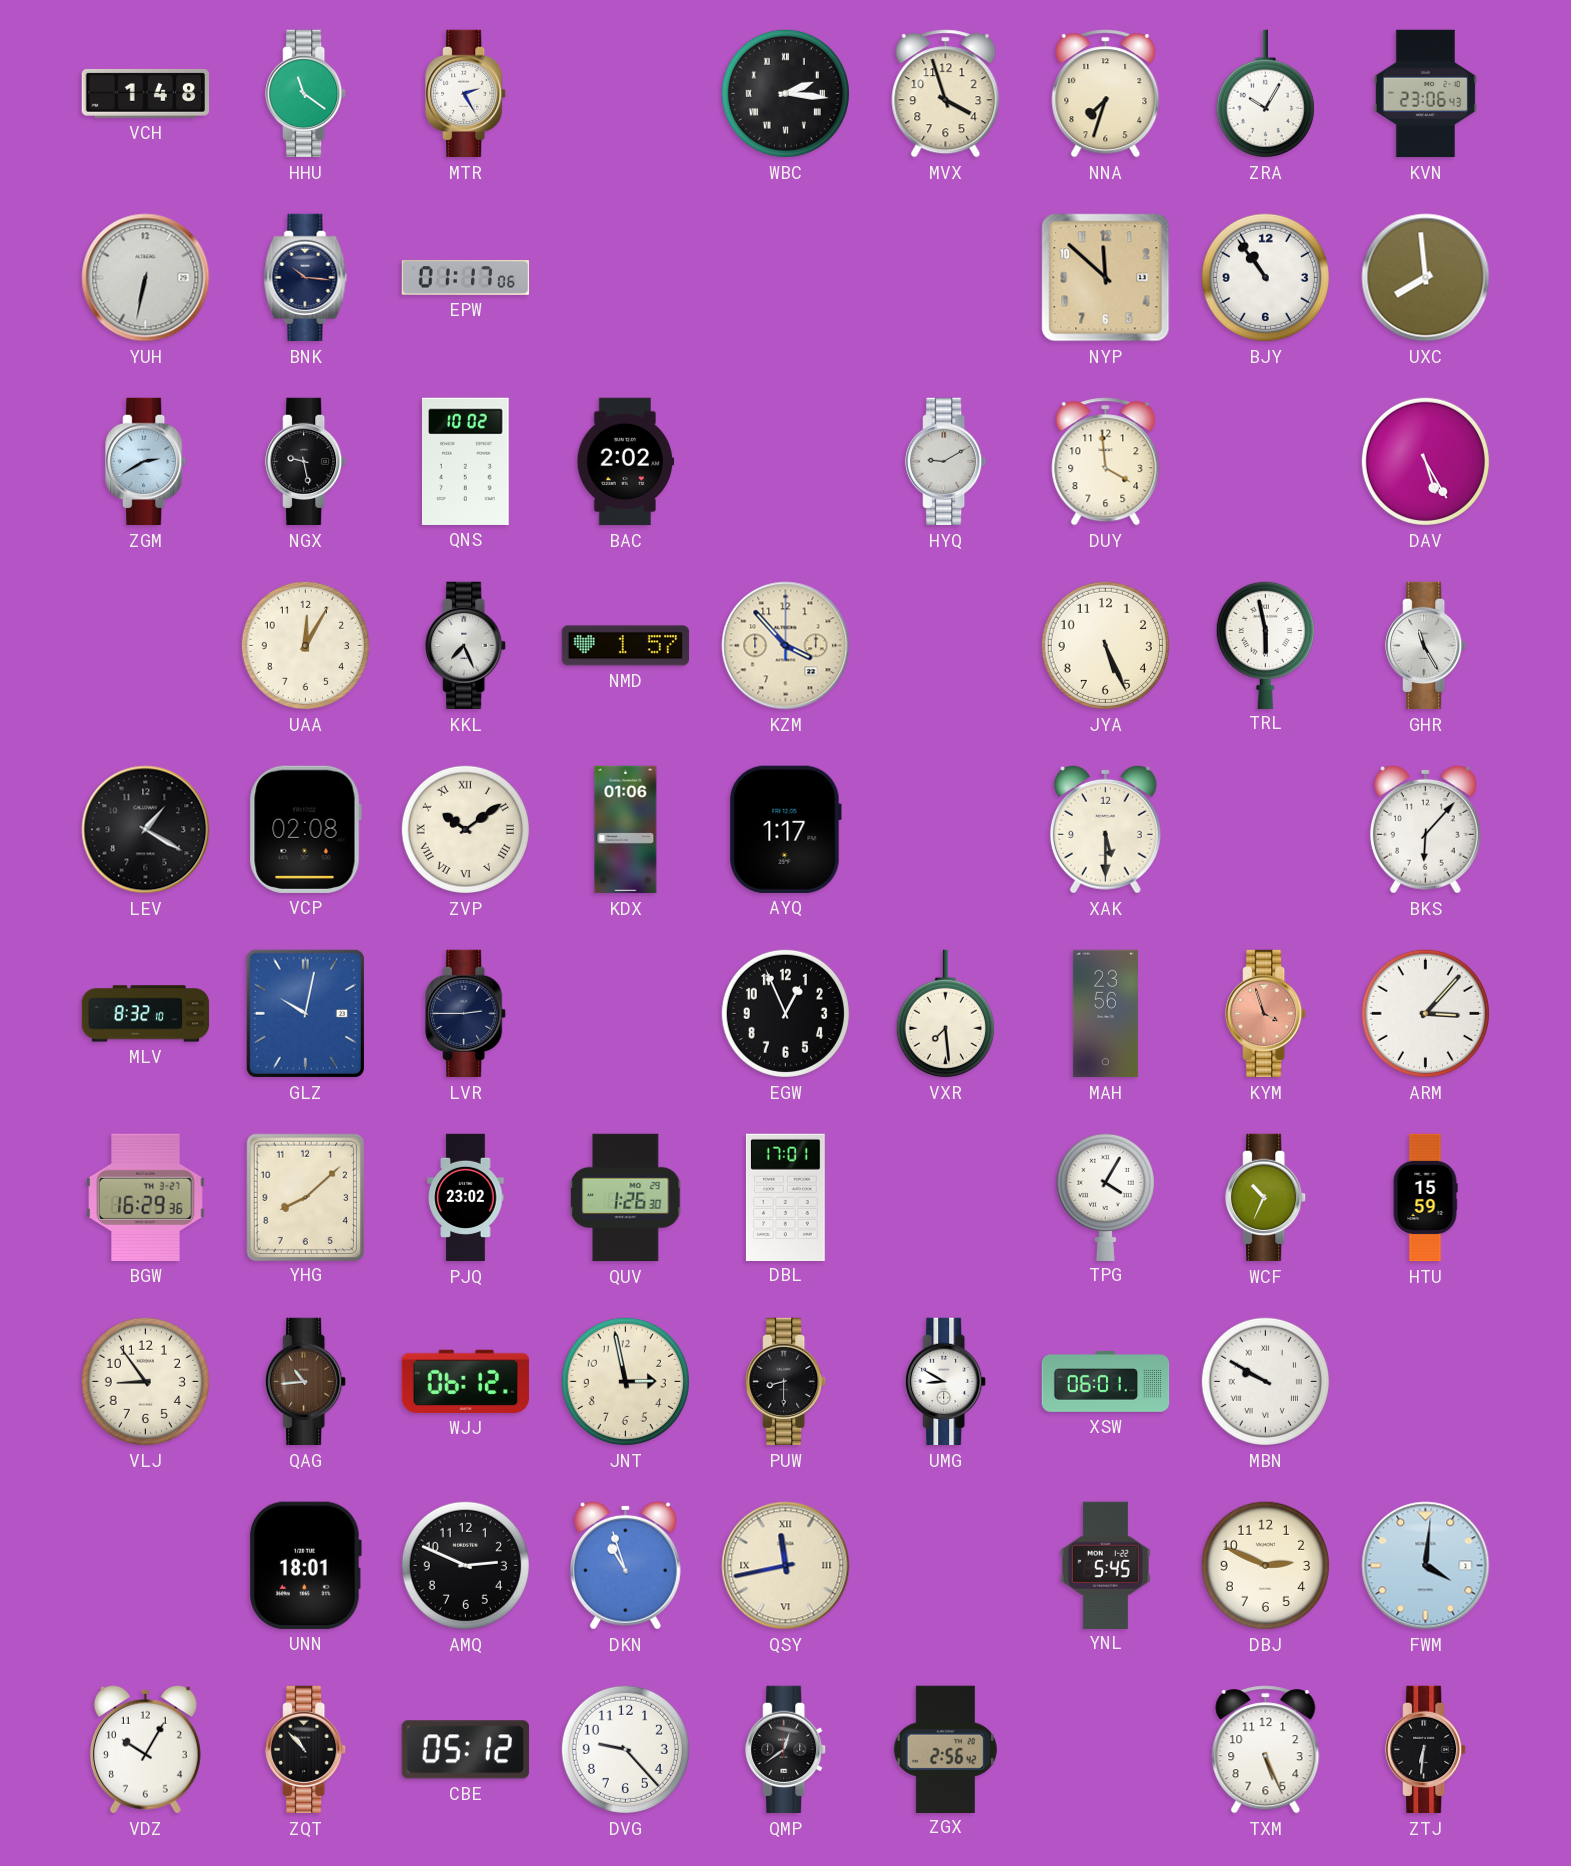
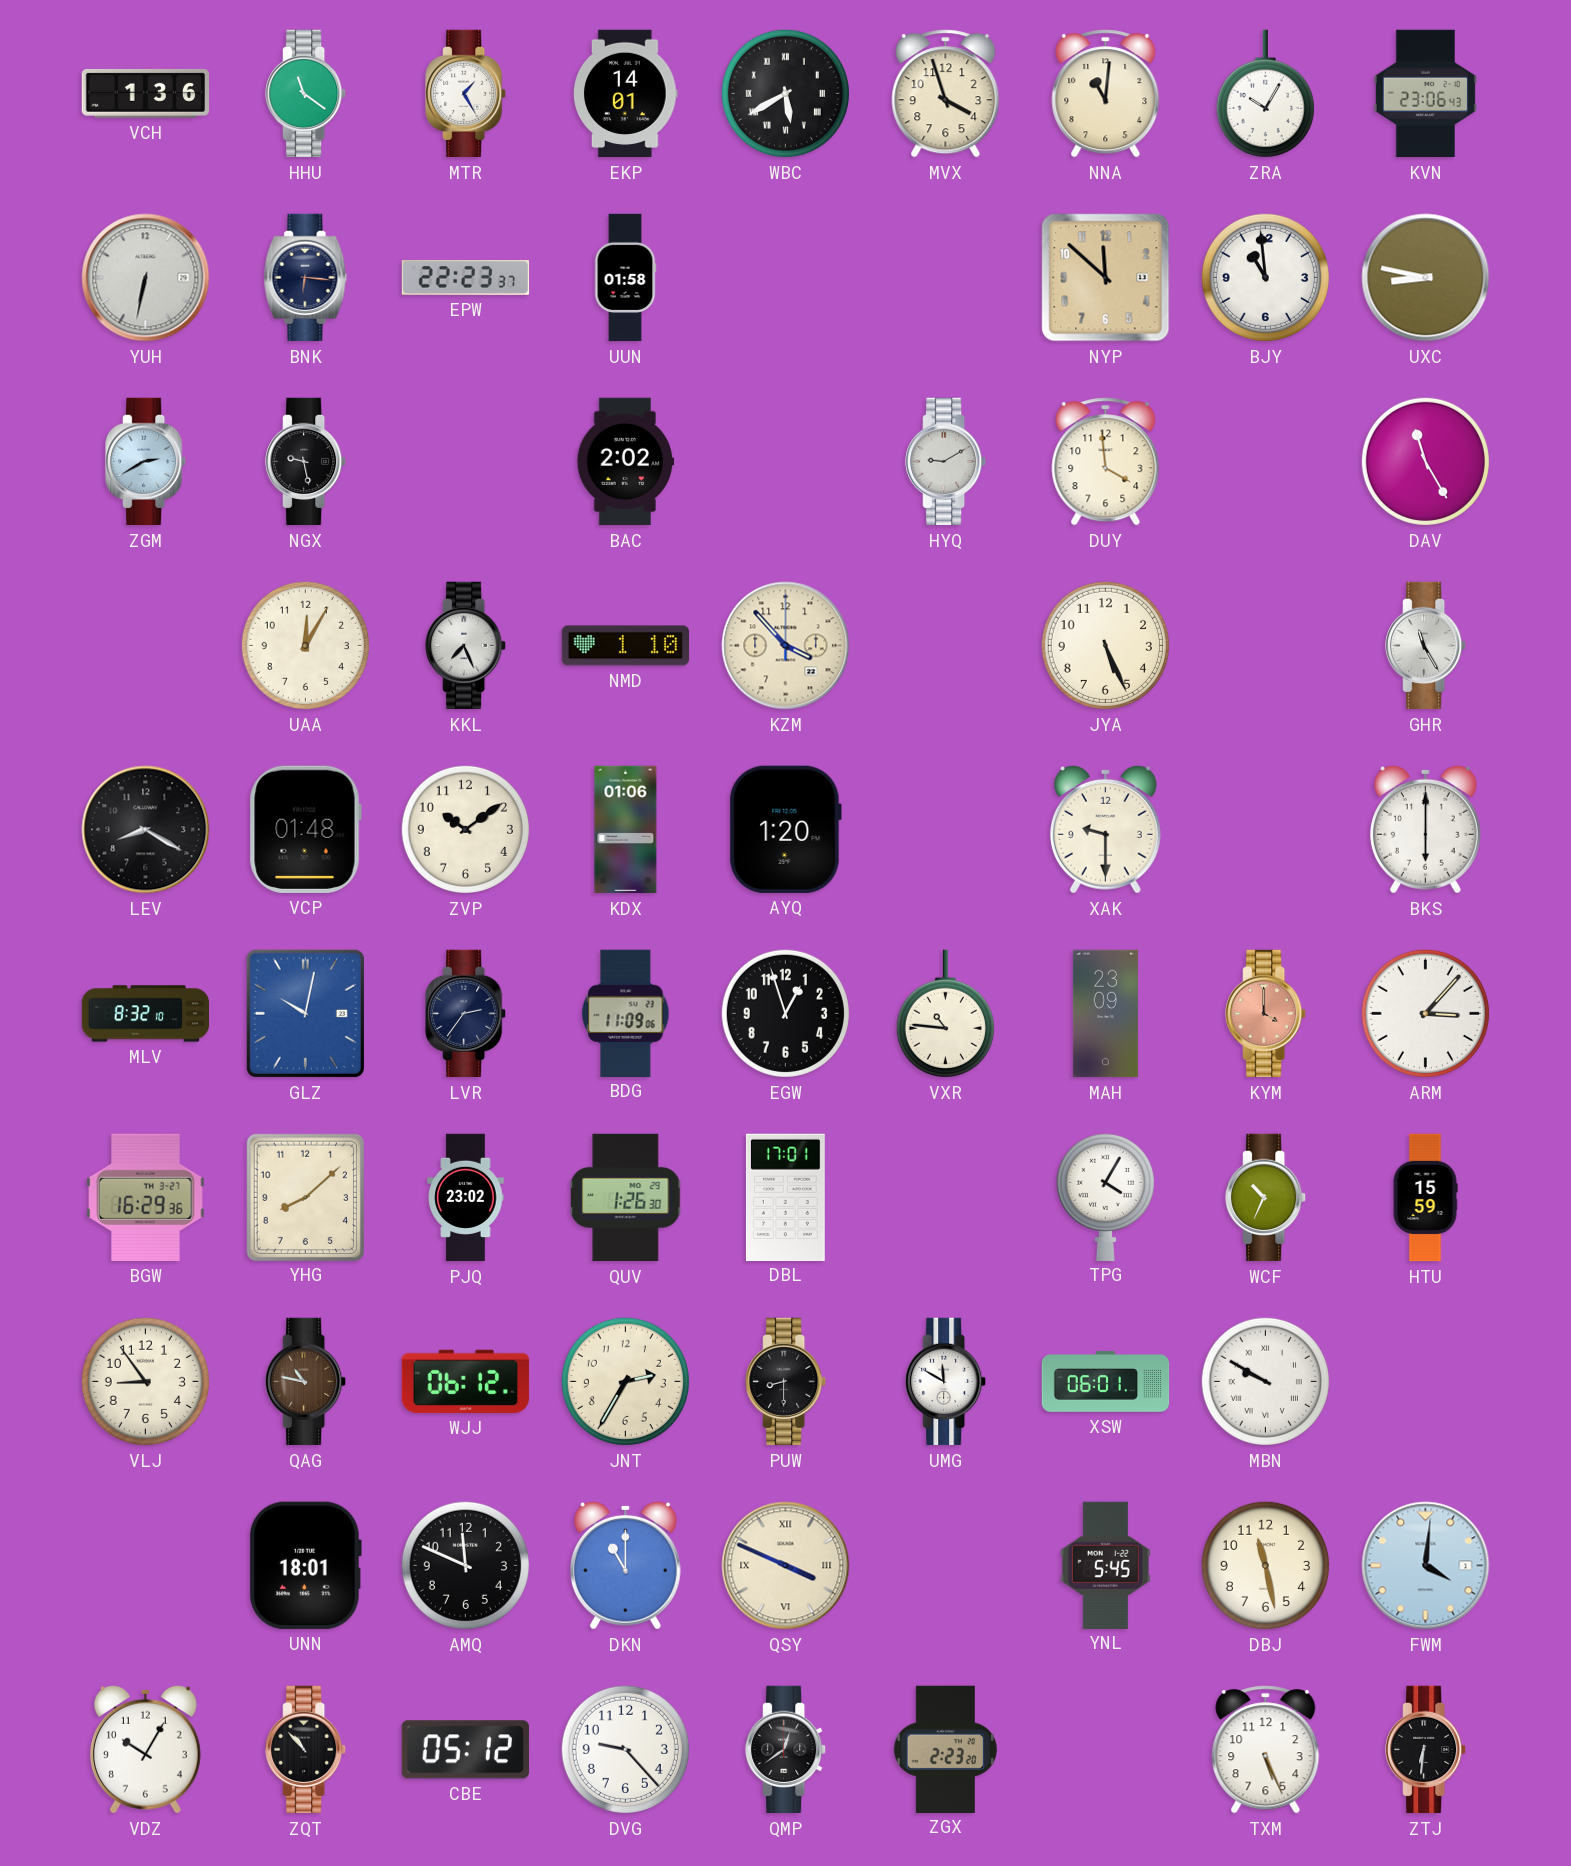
VCH: 1:48 -> 1:36 (145, 93)
MTR: 2:25 -> 1:25 (466, 94)
EKP: none -> 14:01 (626, 94)
WBC: 2:16 -> 5:40 (785, 93)
NNA: 7:33 -> 11:01 (1106, 94)
BNK: 10:16 -> 6:16 (306, 278)
EPW: 01:17 -> 22:23 (466, 278)
UUN: none -> 01:58 (625, 278)
BJY: 10:54 -> 10:59 (1265, 277)
UXC: 7:59 -> 8:47 (1426, 278)
QNS: 10:02 -> none (466, 461)
DAV: 5:25 -> 11:25 (1425, 461)
NMD: 1:57 -> 1:10 (626, 646)
TRL: 5:58 -> none (1265, 644)
LEV: 1:20 -> 8:20 (146, 830)
VCP: 02:08 -> 01:48 (305, 829)
ZVP numerals: Roman -> Arabic (465, 829)
AYQ: 1:17 -> 1:20 (785, 829)
XAK: 5:30 -> 9:30 (1105, 829)
BKS: 6:07 -> 6:00 (1425, 829)
LVR: 2:45 -> 2:36 (466, 1014)
BDG: none -> 11:09 (626, 1013)
EGW: 12:56 -> 12:57 (785, 1013)
VXR: 7:29 -> 10:46 (945, 1014)
MAH: 23:56 -> 23:09 (1105, 1014)
KYM: 3:57 -> 4:00 (1266, 1014)
QAG: 10:44 -> 10:47 (306, 1382)
JNT: 2:58 -> 2:35 (625, 1381)
UMG: 8:50 -> 11:50 (946, 1382)
AMQ: 2:49 -> 11:49 (465, 1565)
DKN: 10:57 -> 11:00 (625, 1565)
QSY: 11:43 -> 3:49 (786, 1566)
DBJ: 2:49 -> 11:28 (1265, 1565)
ZGX: 2:56 -> 2:23 (945, 1749)
